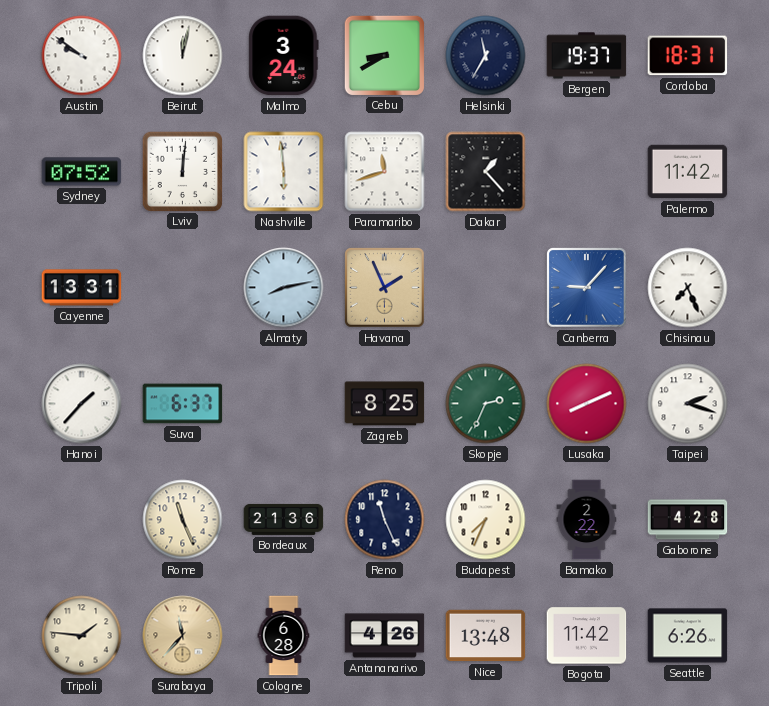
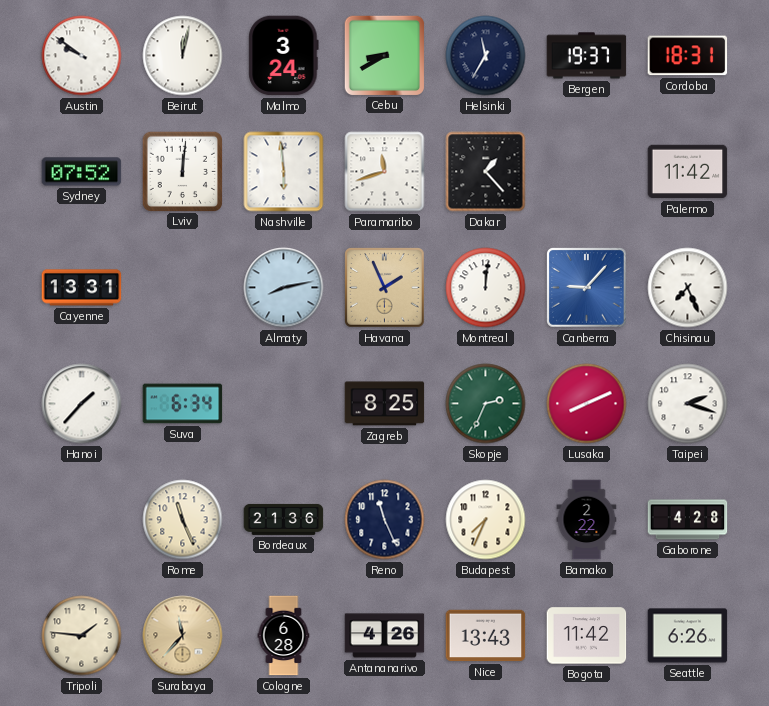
Montreal: none -> 12:01 (486, 288)
Suva: 6:37 -> 6:34 (183, 404)
Nice: 13:48 -> 13:43 (486, 636)
